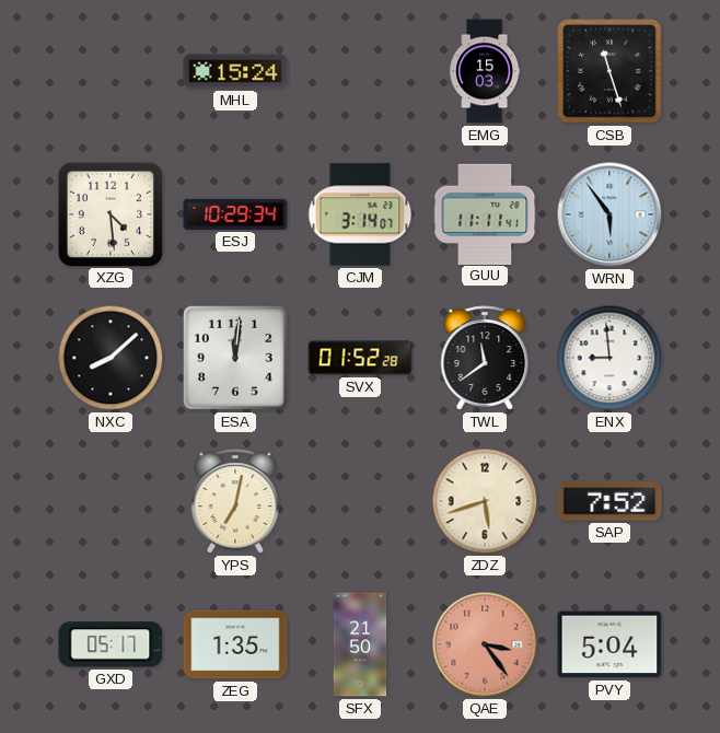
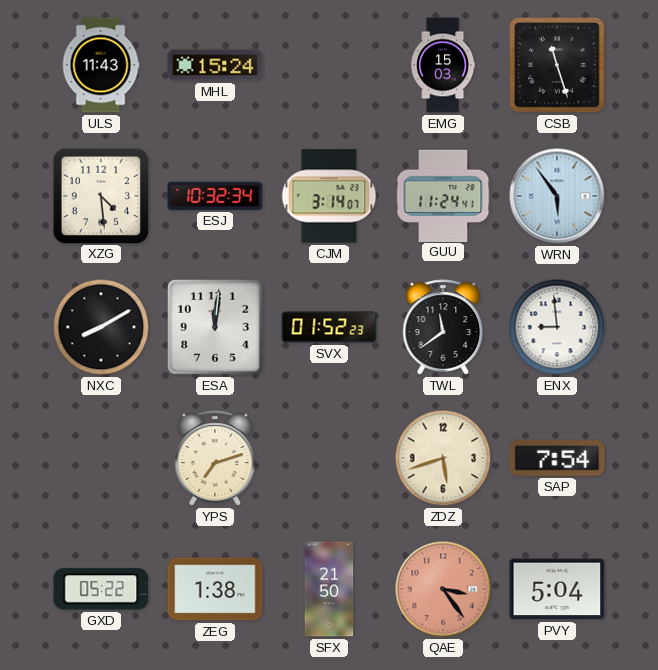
ULS: none -> 11:43 (101, 65)
ESJ: 10:29 -> 10:32 (215, 196)
GUU: 11:11 -> 11:24 (443, 195)
NXC: 8:08 -> 8:10 (101, 327)
SVX: 01:52:28 -> 01:52:23 (329, 327)
YPS: 7:02 -> 7:12 (215, 458)
SAP: 7:52 -> 7:54 (557, 458)
GXD: 05:17 -> 05:22 (101, 589)
ZEG: 1:35 -> 1:38 (215, 589)
